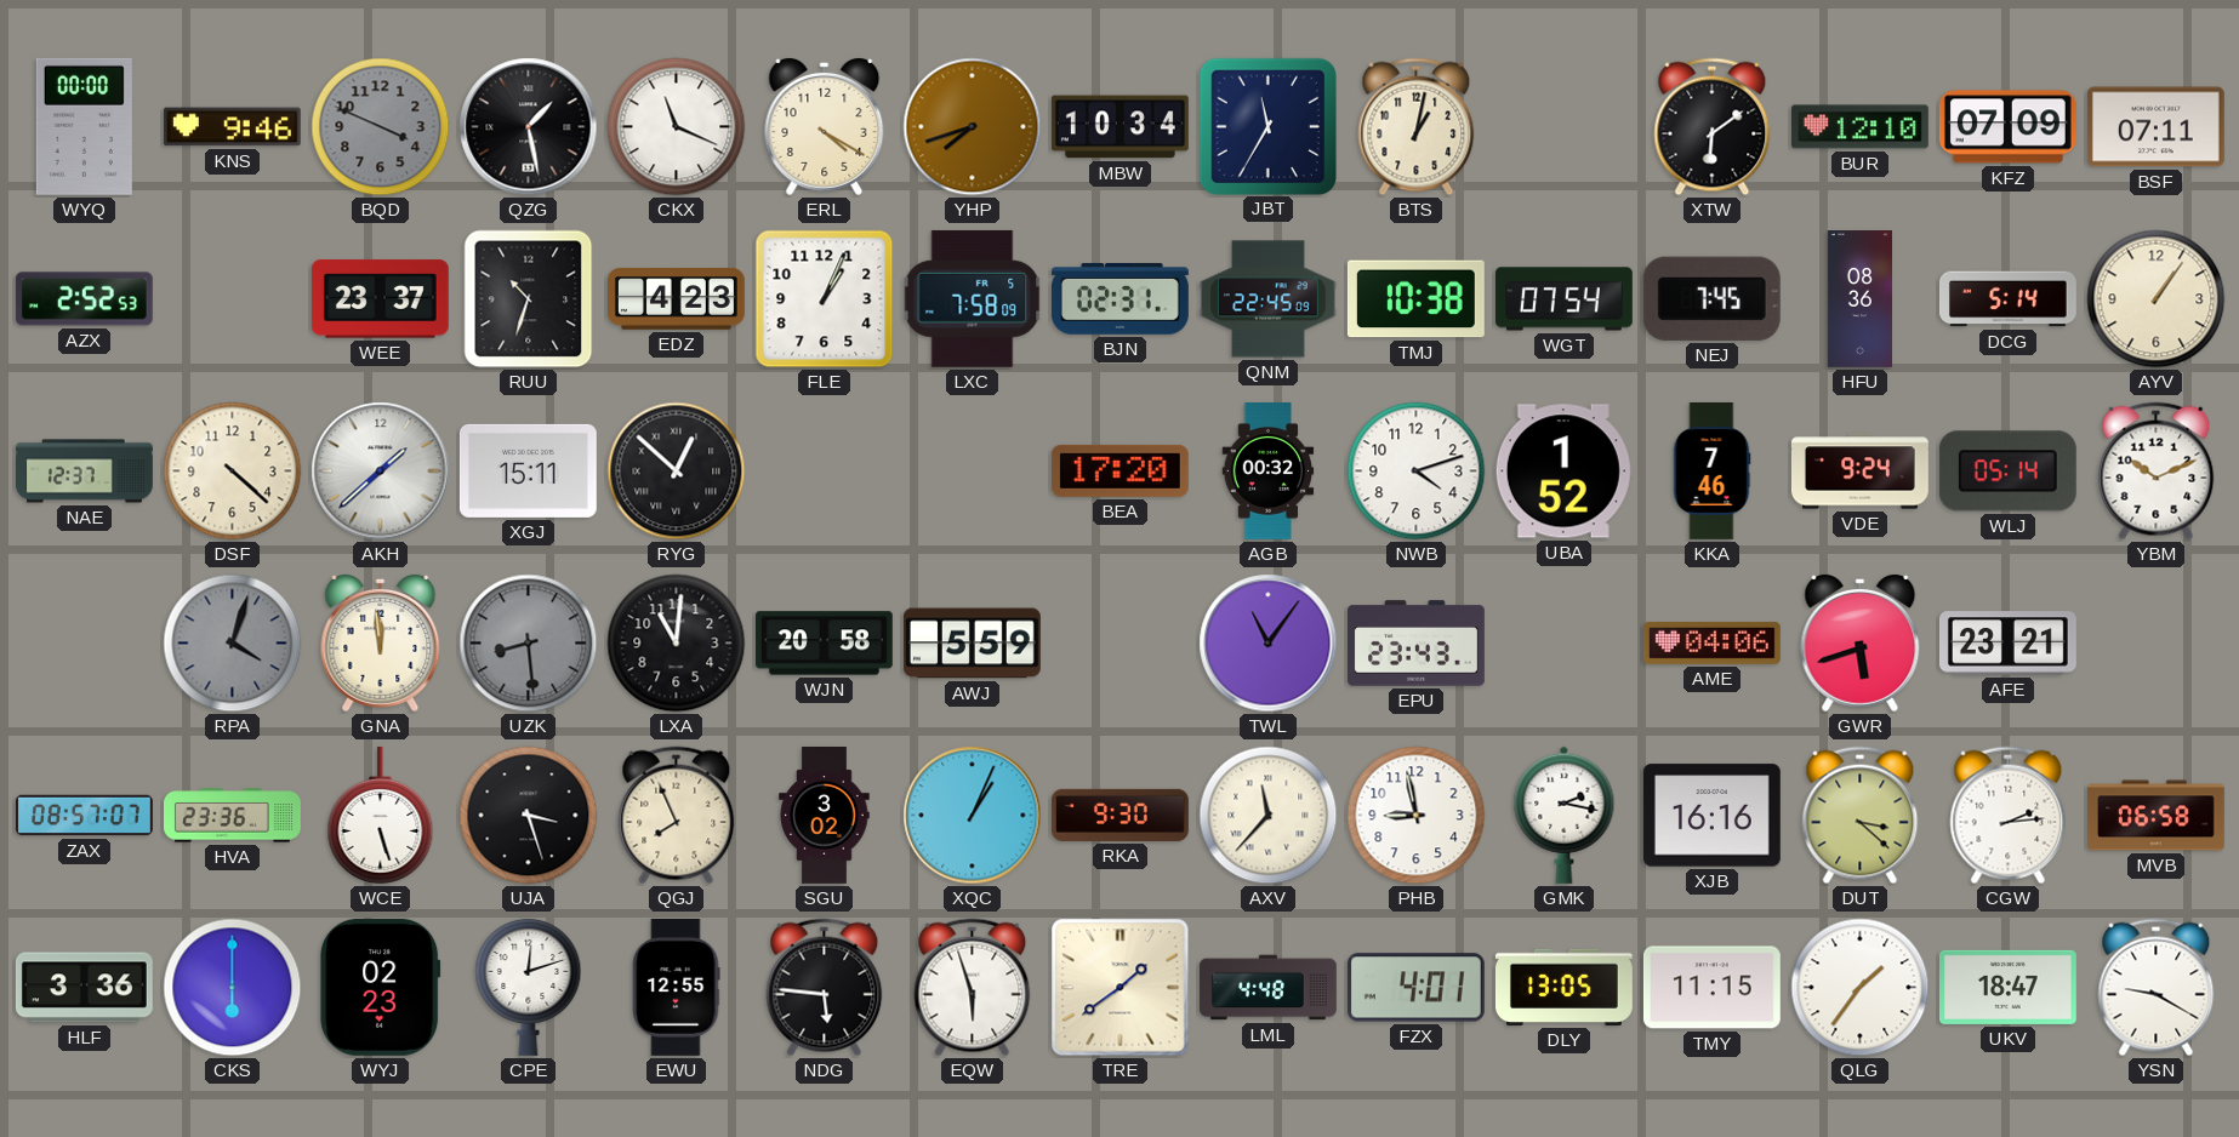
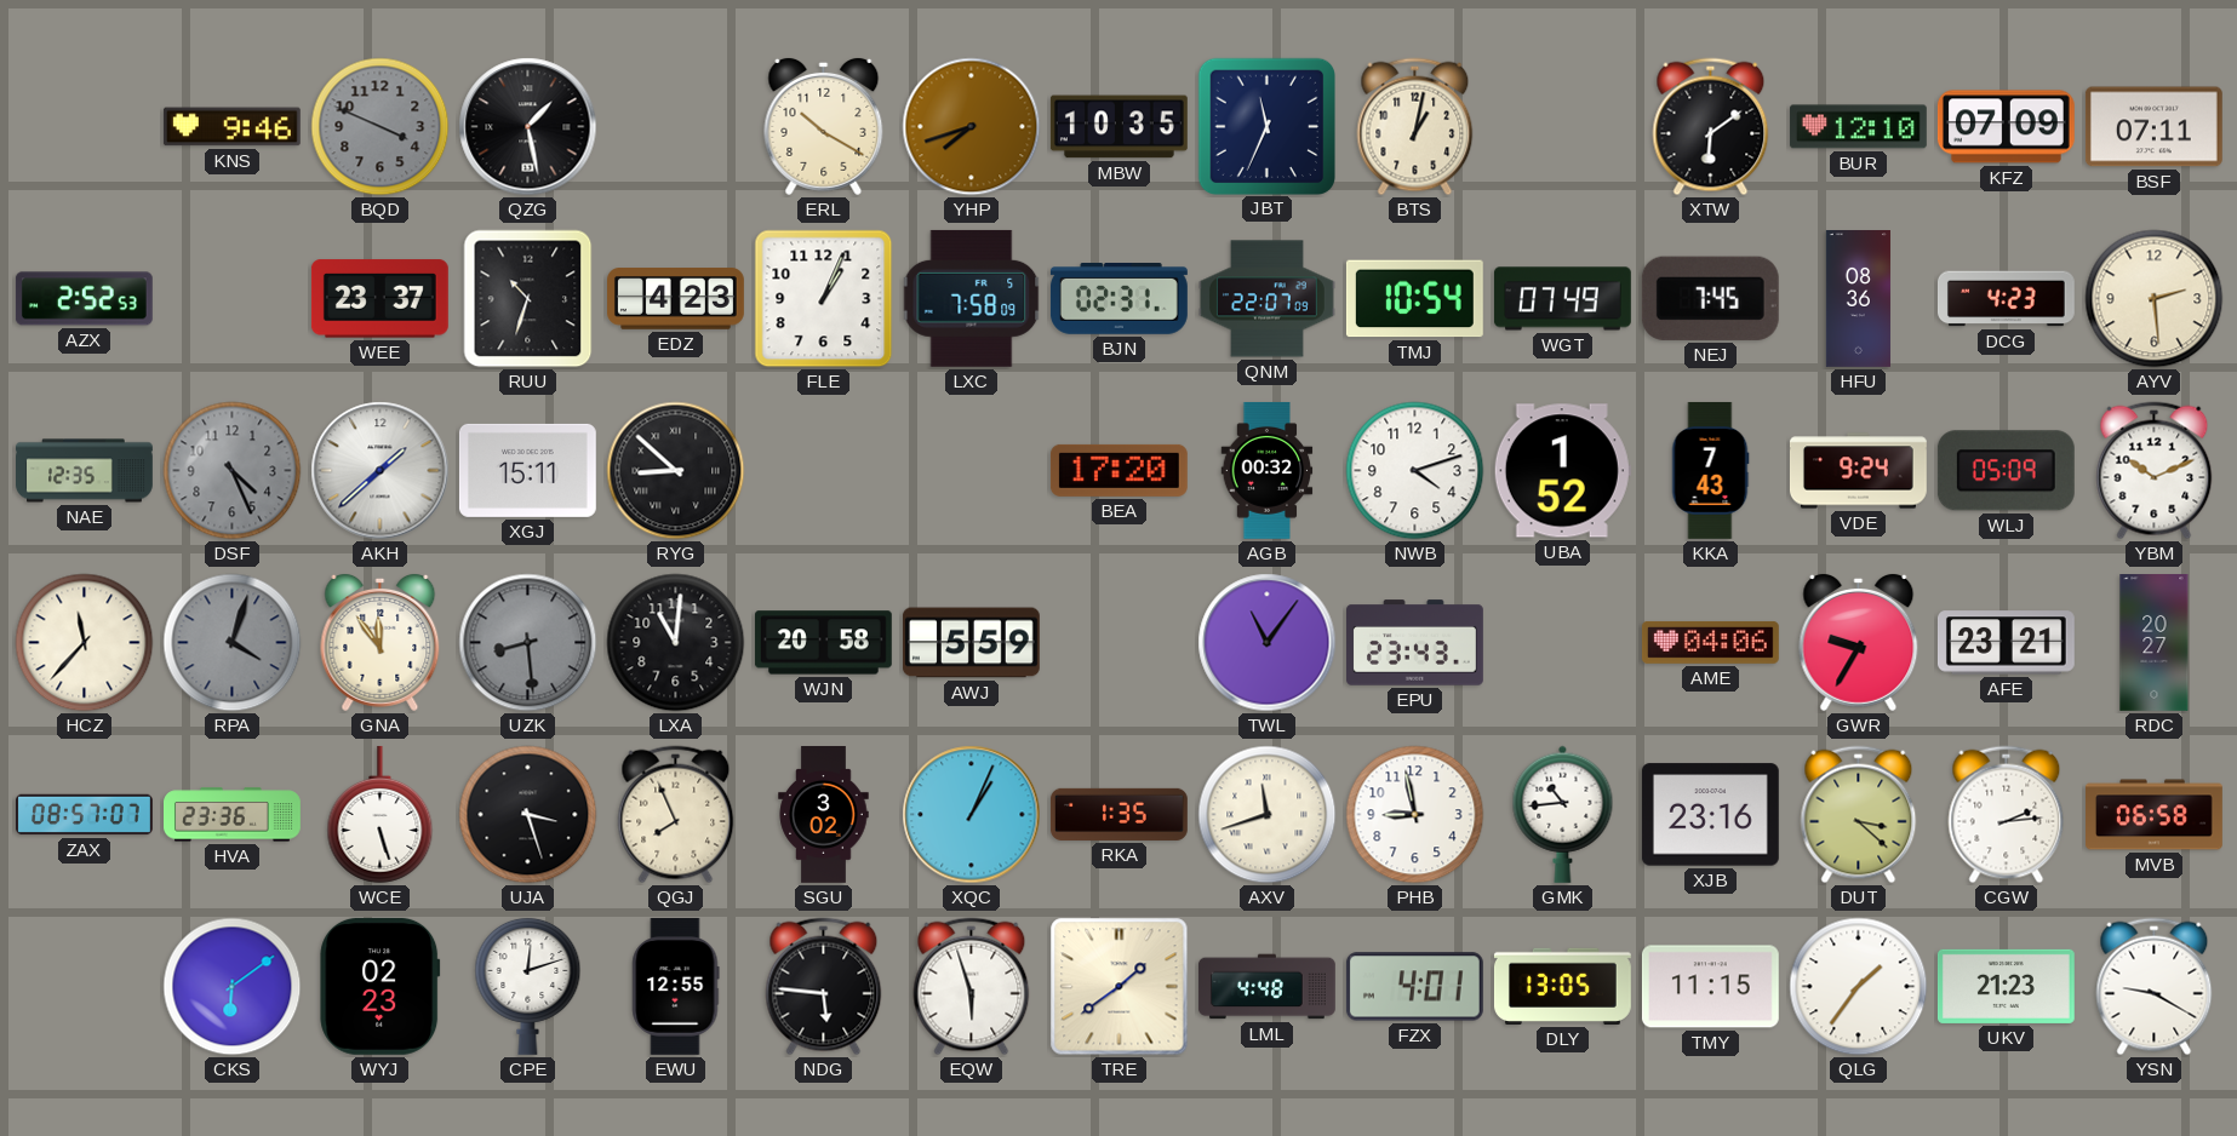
WYQ: 00:00 -> none (84, 126)
CKX: 11:19 -> none (677, 127)
ERL: 4:20 -> 10:20 (824, 126)
MBW: 10:34 -> 10:35 (1118, 127)
JBT: 11:35 -> 11:34 (1266, 126)
QNM: 22:45 -> 22:07 (1268, 299)
TMJ: 10:38 -> 10:54 (1414, 299)
WGT: 07:54 -> 07:49 (1562, 299)
DCG: 5:14 -> 4:23 (2006, 299)
AYV: 1:06 -> 2:29 (2155, 299)
NAE: 12:37 -> 12:35 (85, 471)
DSF: 4:22 -> 4:26 (233, 471)
DSF dial: cream -> grey (233, 471)
RYG: 12:52 -> 8:52 (676, 471)
KKA: 7:46 -> 7:43 (1710, 471)
WLJ: 05:14 -> 05:09 (2006, 471)
HCZ: none -> 11:37 (85, 643)
GNA: 11:59 -> 11:54 (381, 642)
GWR: 5:42 -> 9:35 (1859, 642)
RDC: none -> 20:27 (2155, 643)
RKA: 9:30 -> 1:35 (1120, 814)
AXV: 11:37 -> 11:42 (1268, 815)
GMK: 2:17 -> 10:44 (1563, 814)
XJB: 16:16 -> 23:16 (1710, 815)
HLF: 3:36 -> none (84, 988)
CKS: 6:00 -> 6:09 (233, 987)
UKV: 18:47 -> 21:23 (2006, 986)
